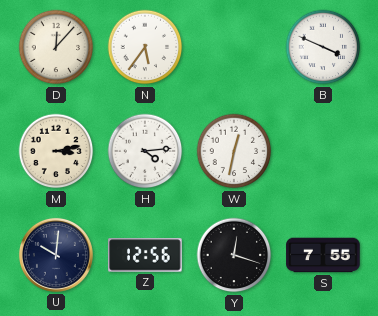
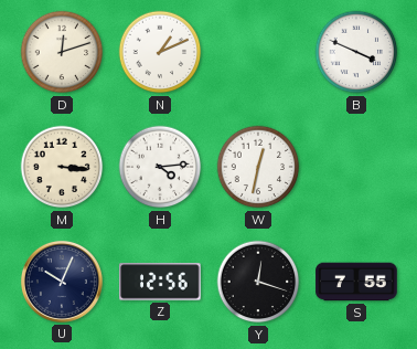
D: 12:07 -> 12:12 (62, 52)
N: 5:36 -> 1:11 (160, 52)
M: 3:13 -> 3:16 (62, 167)
U: 10:01 -> 10:04 (62, 282)
